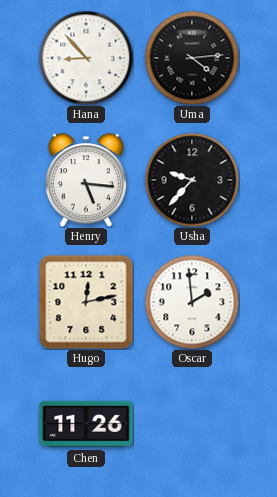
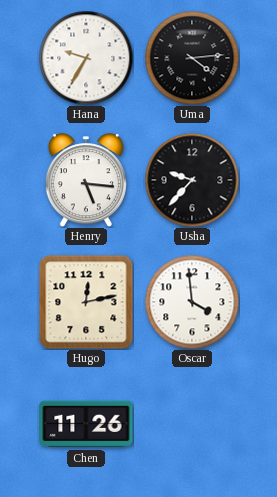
Hana: 8:53 -> 9:35 (86, 58)
Oscar: 1:59 -> 3:59 (192, 302)
